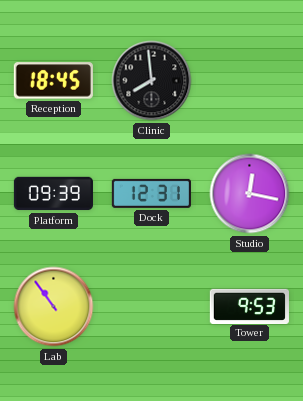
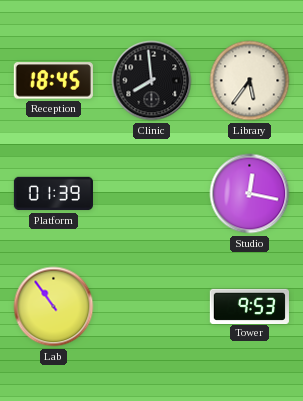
Library: none -> 5:36 (250, 81)
Platform: 09:39 -> 01:39 (53, 194)
Dock: 12:31 -> none (151, 193)
